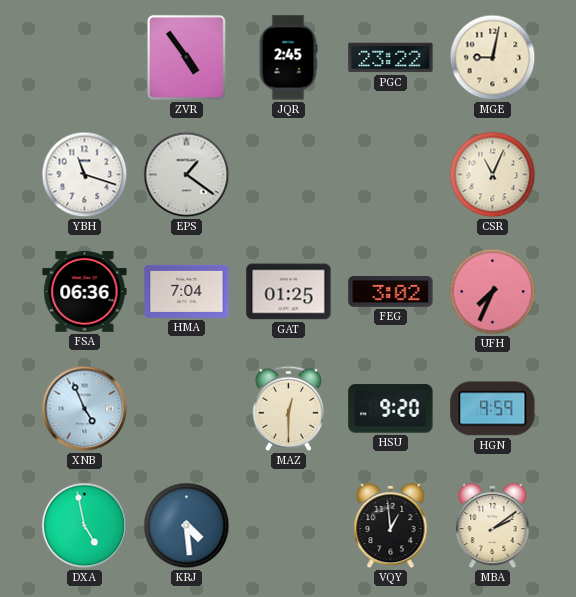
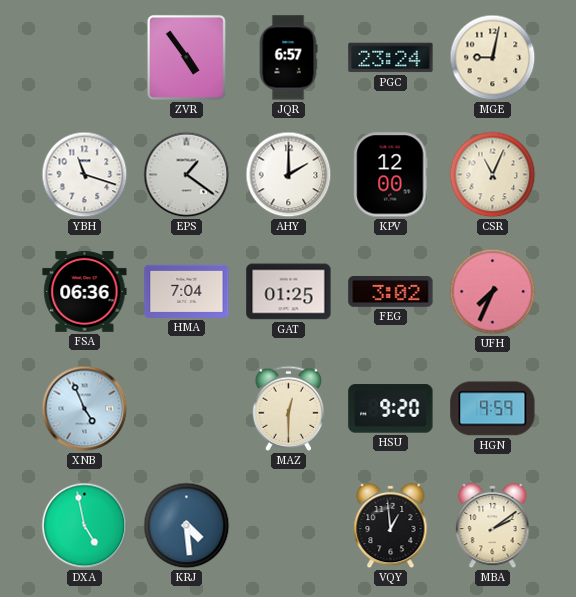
JQR: 2:45 -> 6:57 (288, 58)
PGC: 23:22 -> 23:24 (391, 58)
AHY: none -> 2:00 (289, 175)
KPV: none -> 12:00 (391, 175)
